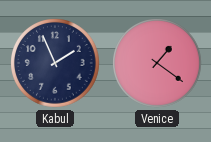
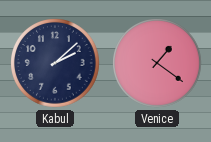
Kabul: 1:56 -> 2:08 (55, 63)
